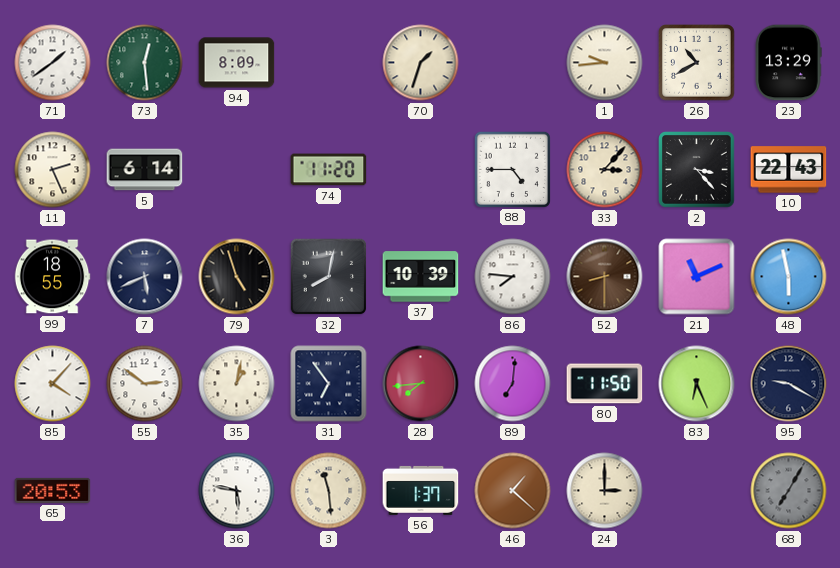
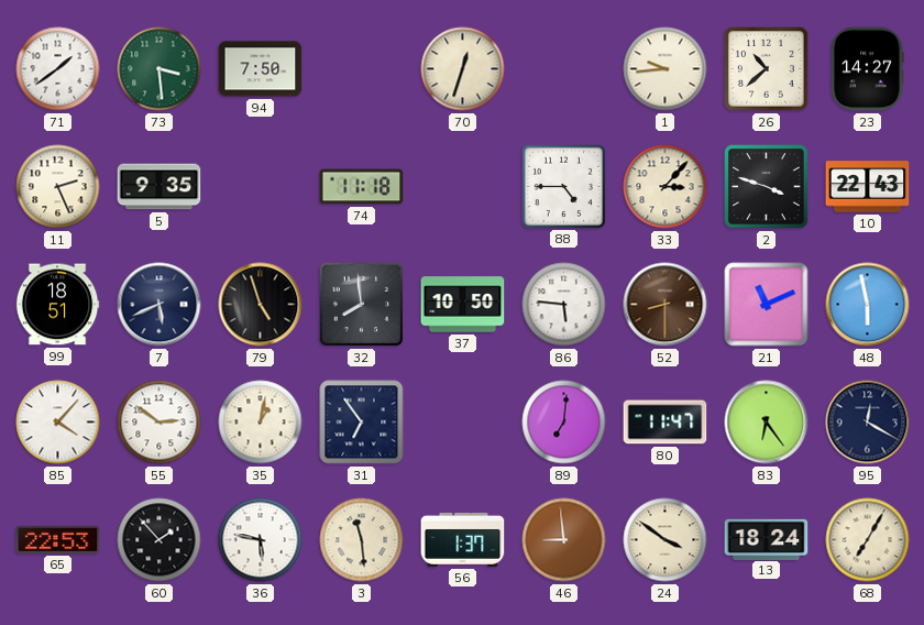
73: 12:29 -> 3:29 (159, 69)
94: 8:09 -> 7:50 (261, 69)
70: 1:33 -> 12:33 (463, 69)
26: 10:40 -> 10:38 (767, 69)
23: 13:29 -> 14:27 (867, 69)
5: 6:14 -> 9:35 (159, 187)
74: 11:20 -> 11:18 (362, 187)
2: 3:23 -> 3:48 (767, 187)
99: 18:55 -> 18:51 (57, 305)
32: 8:02 -> 7:59 (362, 305)
37: 10:39 -> 10:50 (463, 305)
86: 7:46 -> 5:46 (564, 305)
28: 7:44 -> none (421, 384)
80: 11:50 -> 11:47 (665, 423)
83: 6:26 -> 6:24 (767, 423)
95: 9:20 -> 12:20 (868, 423)
65: 20:53 -> 22:53 (58, 539)
60: none -> 1:53 (159, 540)
46: 1:22 -> 8:59 (564, 540)
24: 3:00 -> 3:51 (665, 540)
13: none -> 18:24 (767, 539)
68 dial: grey -> cream (868, 540)
